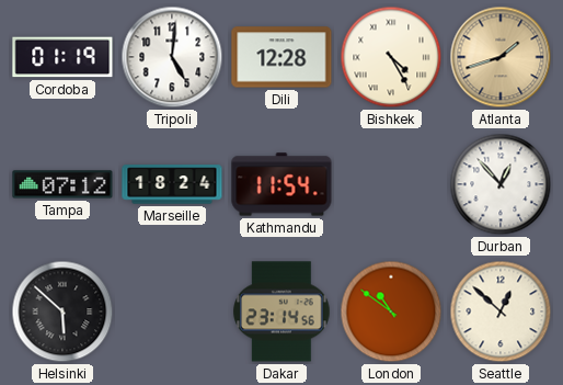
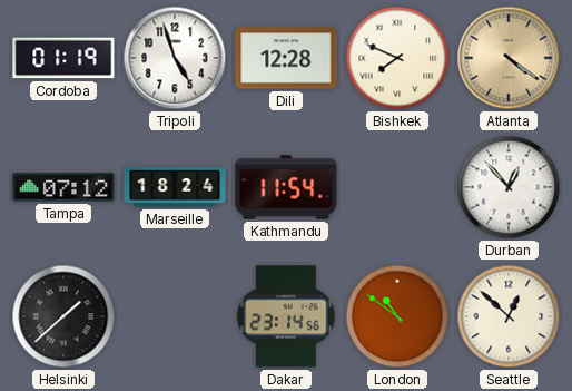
Tripoli: 5:01 -> 4:57 (175, 58)
Bishkek: 4:25 -> 7:49 (397, 58)
Atlanta: 1:42 -> 4:21 (509, 58)
Helsinki: 5:52 -> 1:38 (63, 316)
